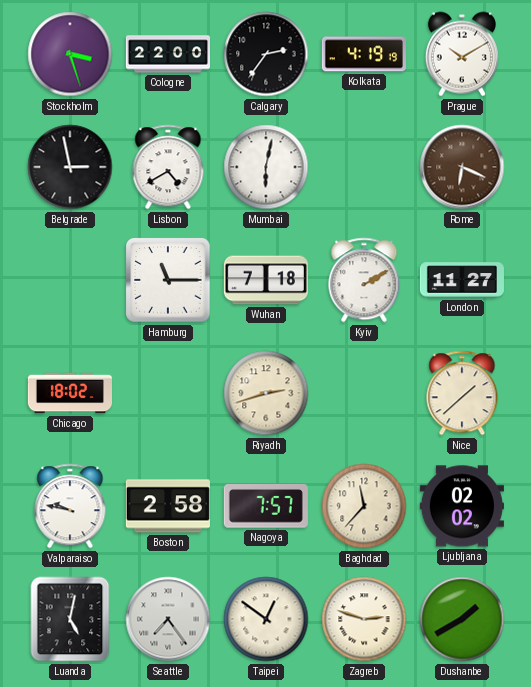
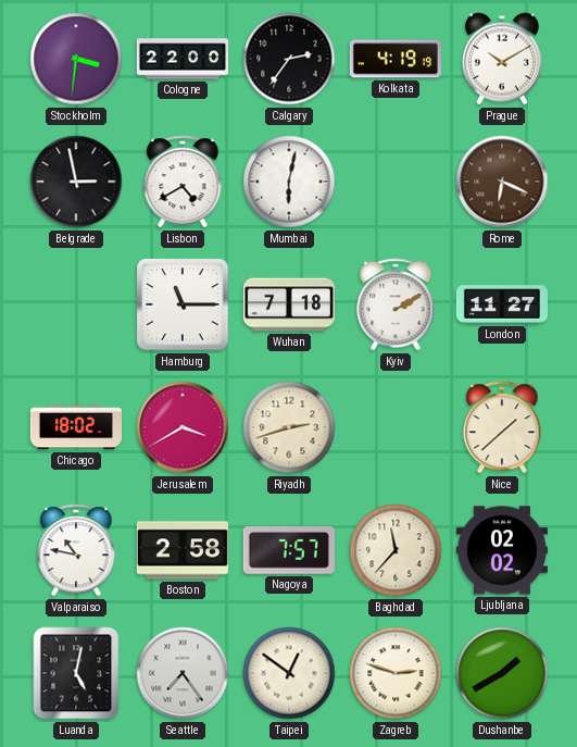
Stockholm: 3:27 -> 3:31 (76, 59)
Jerusalem: none -> 3:40 (183, 427)
Valparaiso: 9:47 -> 10:47 (76, 550)
